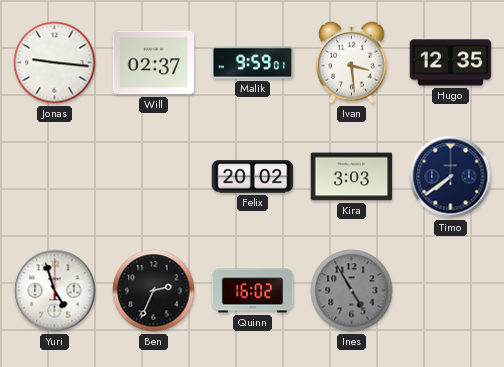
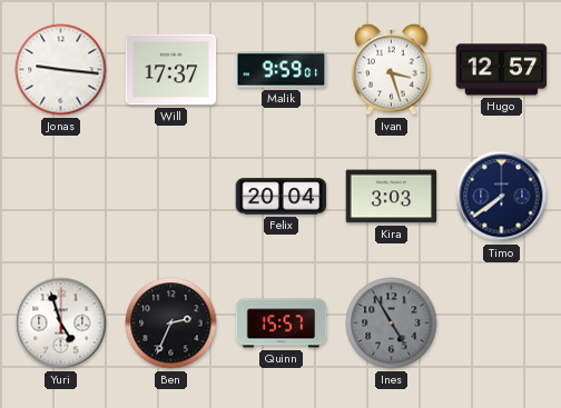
Will: 02:37 -> 17:37 (171, 70)
Ivan: 3:29 -> 3:27 (392, 69)
Hugo: 12:35 -> 12:57 (502, 70)
Felix: 20:02 -> 20:04 (282, 197)
Quinn: 16:02 -> 15:57 (282, 324)
